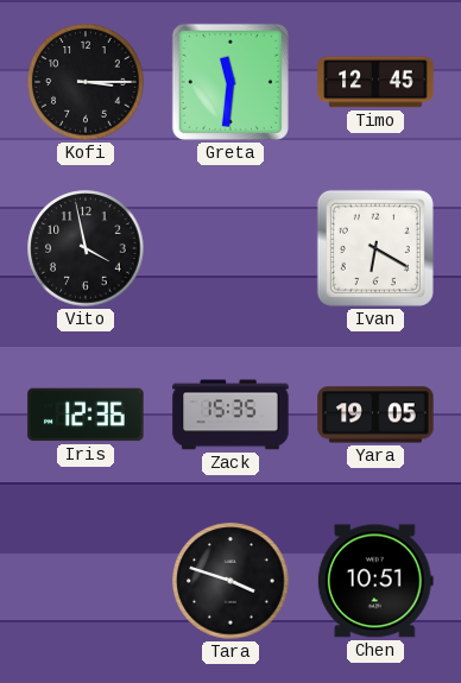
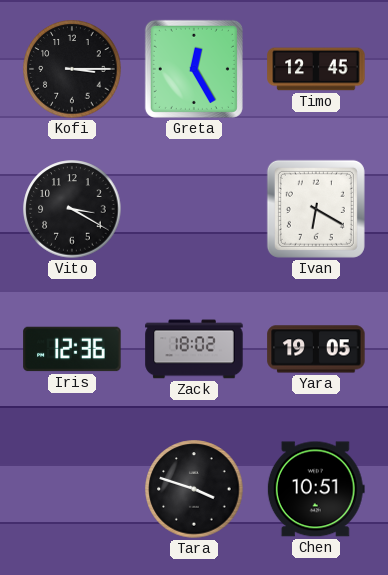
Greta: 11:31 -> 12:25 (194, 69)
Vito: 3:58 -> 3:20 (72, 209)
Zack: 15:35 -> 18:02 (194, 349)
